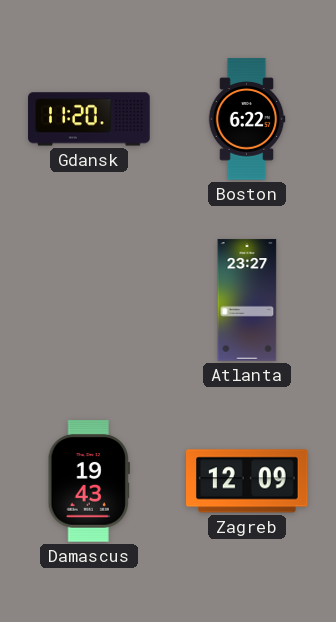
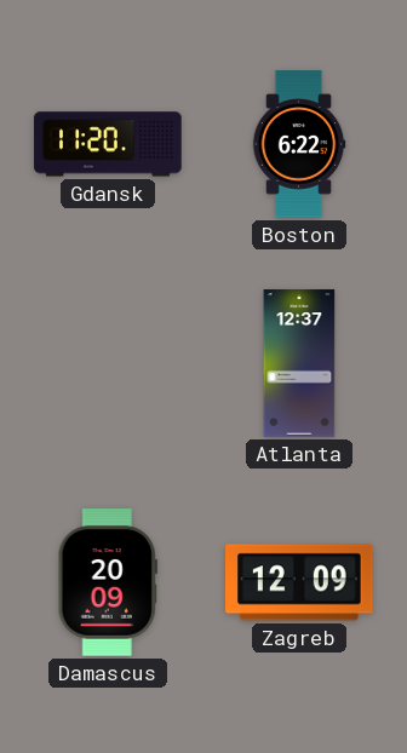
Atlanta: 23:27 -> 12:37 (299, 363)
Damascus: 19:43 -> 20:09 (108, 582)
